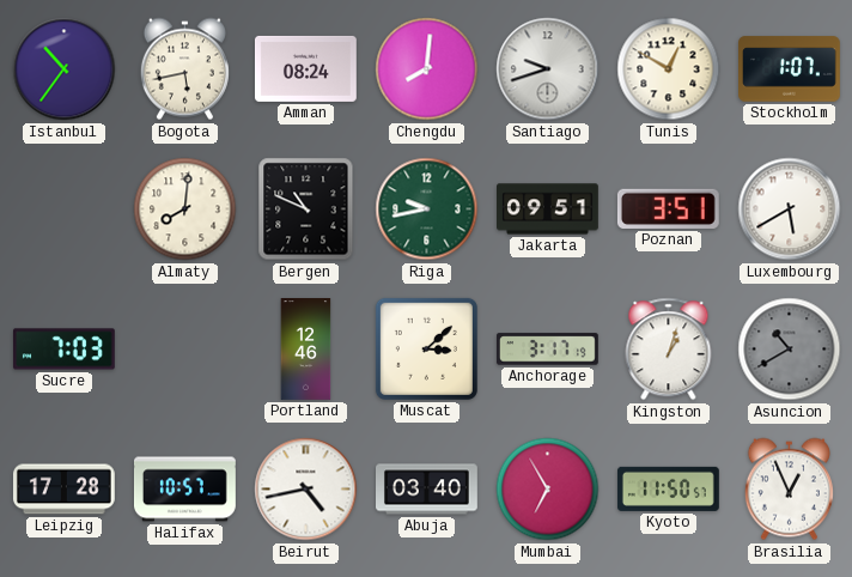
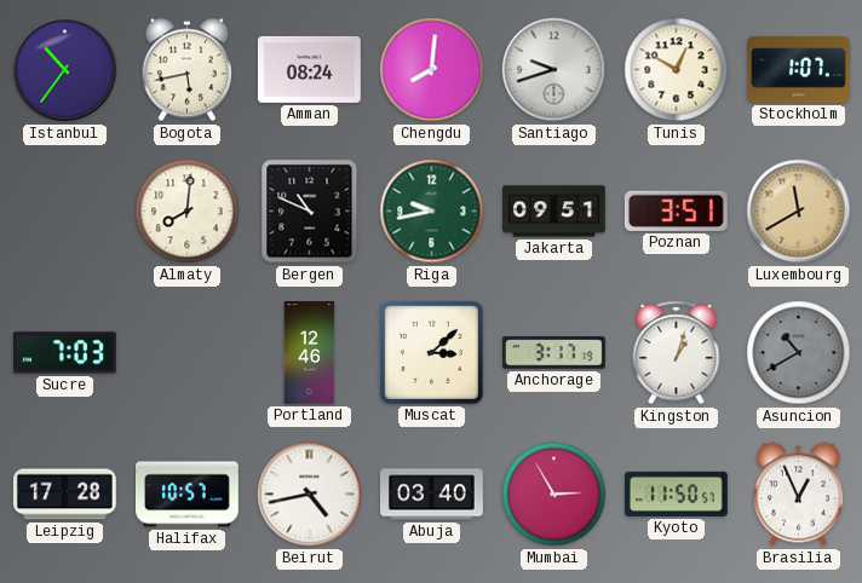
Luxembourg: 5:40 -> 11:40 (799, 212)
Luxembourg dial: white -> champagne (799, 212)
Mumbai: 6:55 -> 2:55 (554, 495)
